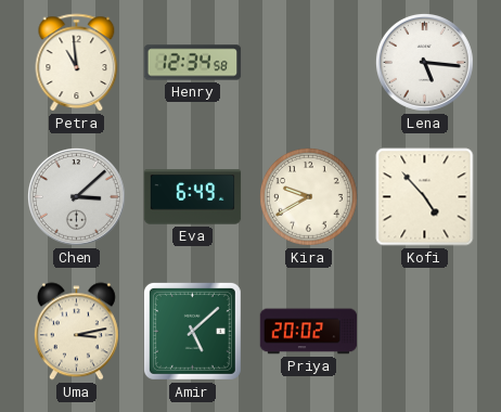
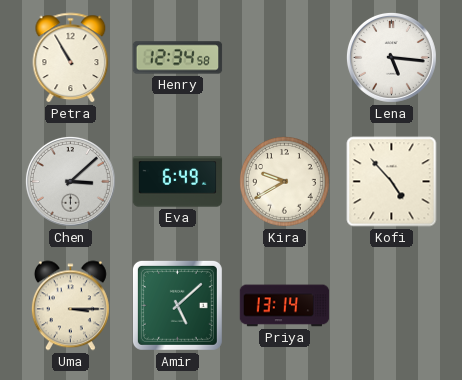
Petra: 10:59 -> 10:55 (71, 58)
Uma: 3:13 -> 3:15 (70, 306)
Priya: 20:02 -> 13:14 (285, 306)
